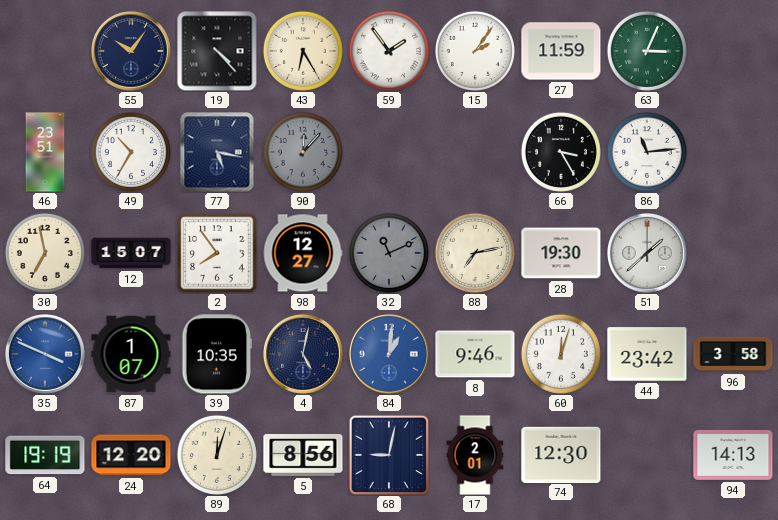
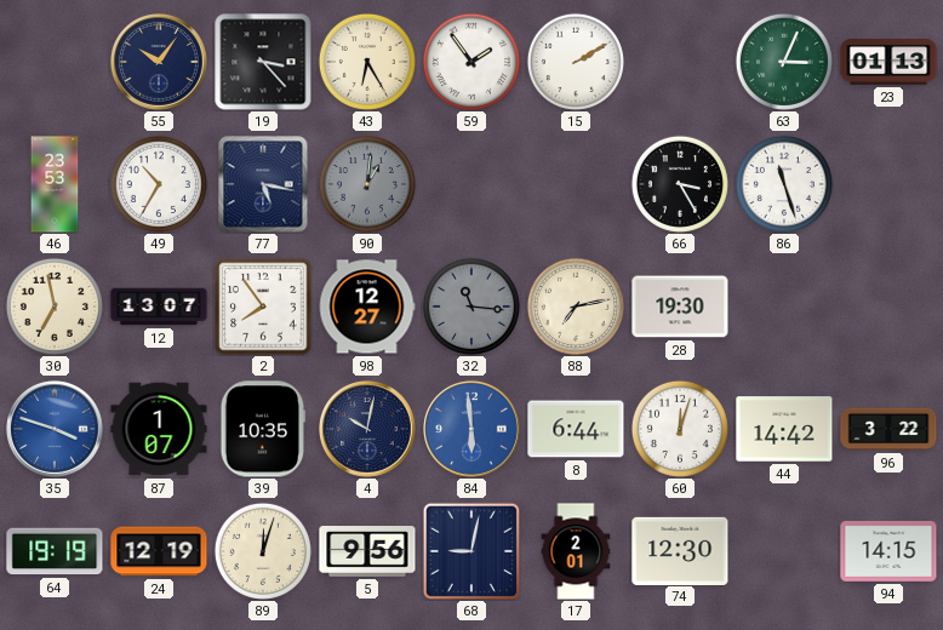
19: 4:23 -> 3:23 (263, 62)
15: 2:06 -> 2:10 (576, 62)
27: 11:59 -> none (561, 51)
23: none -> 01:13 (888, 63)
46: 23:51 -> 23:53 (55, 184)
90: 12:07 -> 1:01 (367, 184)
86: 11:14 -> 11:27 (784, 184)
12: 15:07 -> 13:07 (159, 307)
32: 11:11 -> 11:16 (471, 307)
51: 1:38 -> none (647, 253)
35: 3:49 -> 3:48 (55, 429)
4: 5:02 -> 10:02 (367, 429)
84: 1:01 -> 5:59 (471, 429)
8: 9:46 -> 6:44 (576, 429)
44: 23:42 -> 14:42 (784, 429)
96: 3:58 -> 3:22 (888, 429)
24: 12:20 -> 12:19 (159, 551)
5: 8:56 -> 9:56 (367, 552)
94: 14:13 -> 14:15 (888, 551)
